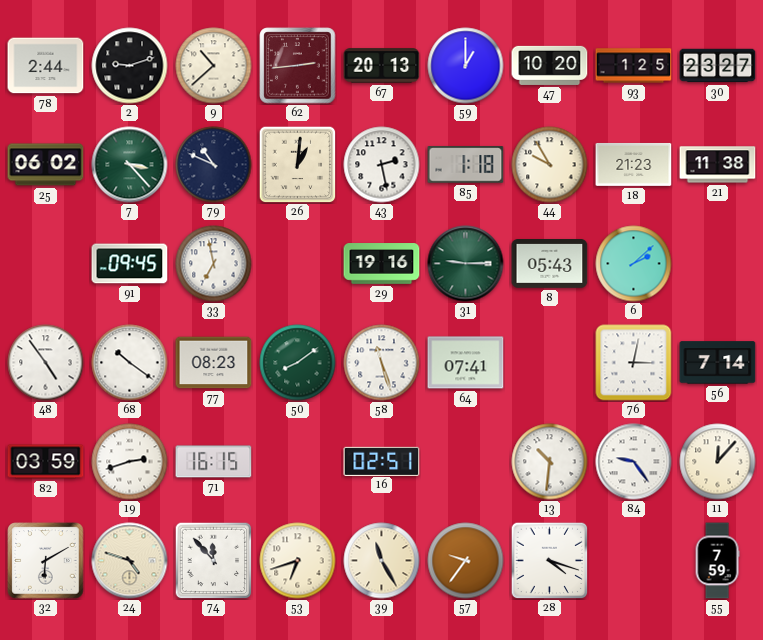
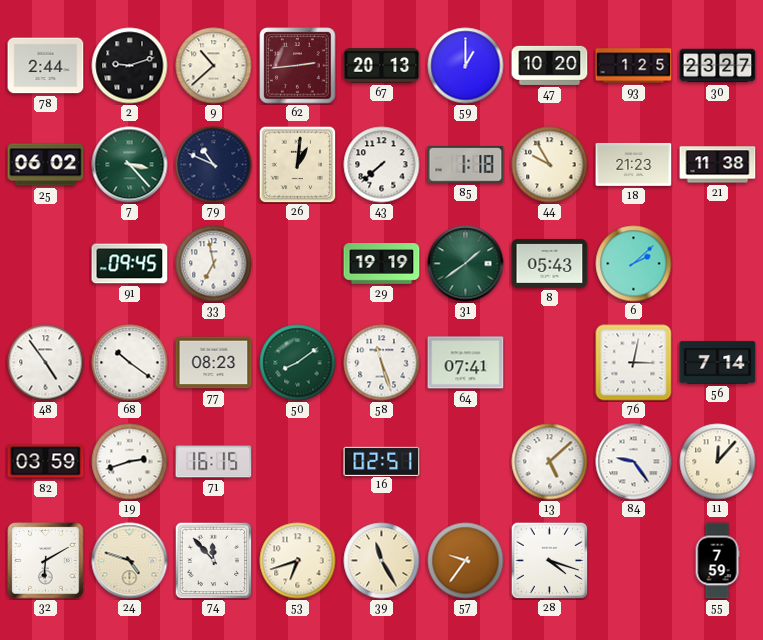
43: 2:28 -> 7:38 (382, 165)
29: 19:16 -> 19:19 (382, 264)
31: 9:15 -> 1:39 (466, 264)
13: 10:31 -> 5:08 (550, 462)
